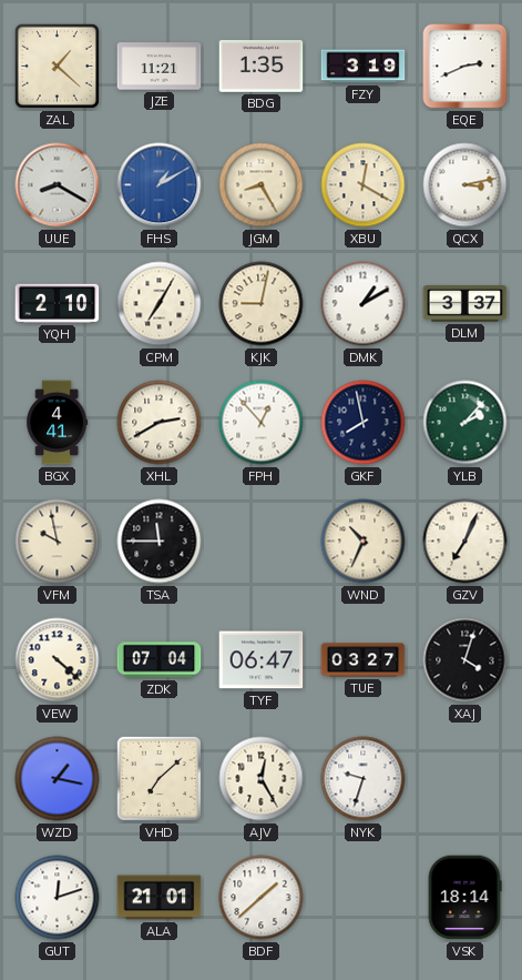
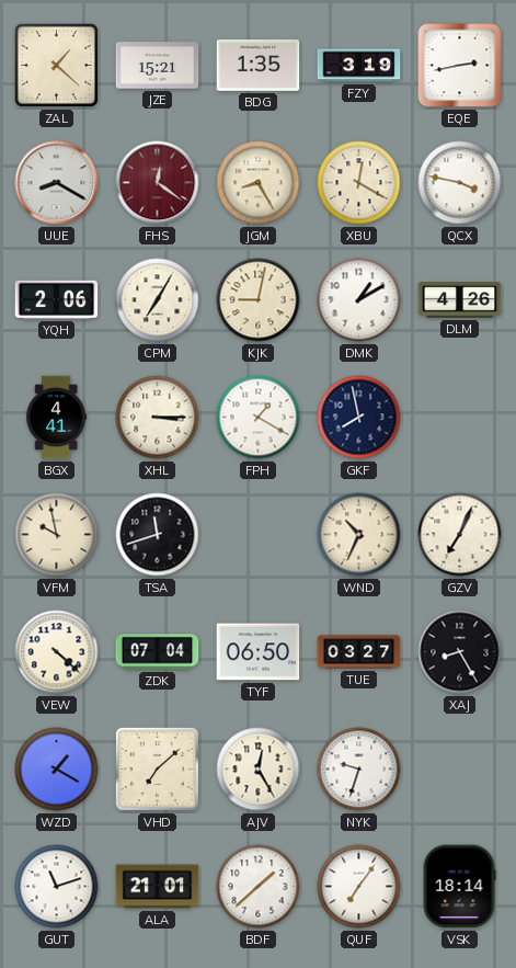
JZE: 11:21 -> 15:21 (158, 66)
EQE: 2:41 -> 2:43 (460, 66)
FHS: 1:10 -> 12:21 (158, 183)
FHS dial: blue -> burgundy (158, 183)
QCX: 3:13 -> 3:47 (460, 183)
YQH: 2:10 -> 2:06 (57, 299)
DLM: 3:37 -> 4:26 (460, 300)
XHL: 2:40 -> 3:15 (158, 418)
FPH: 12:53 -> 1:20 (259, 418)
YLB: 2:07 -> none (465, 423)
TSA: 11:45 -> 11:42 (158, 535)
TYF: 06:47 -> 06:50 (259, 652)
XAJ: 4:03 -> 8:25 (460, 652)
WZD: 1:17 -> 1:20 (57, 770)
GUT: 12:12 -> 11:12 (57, 887)
QUF: none -> 7:06 (359, 887)
